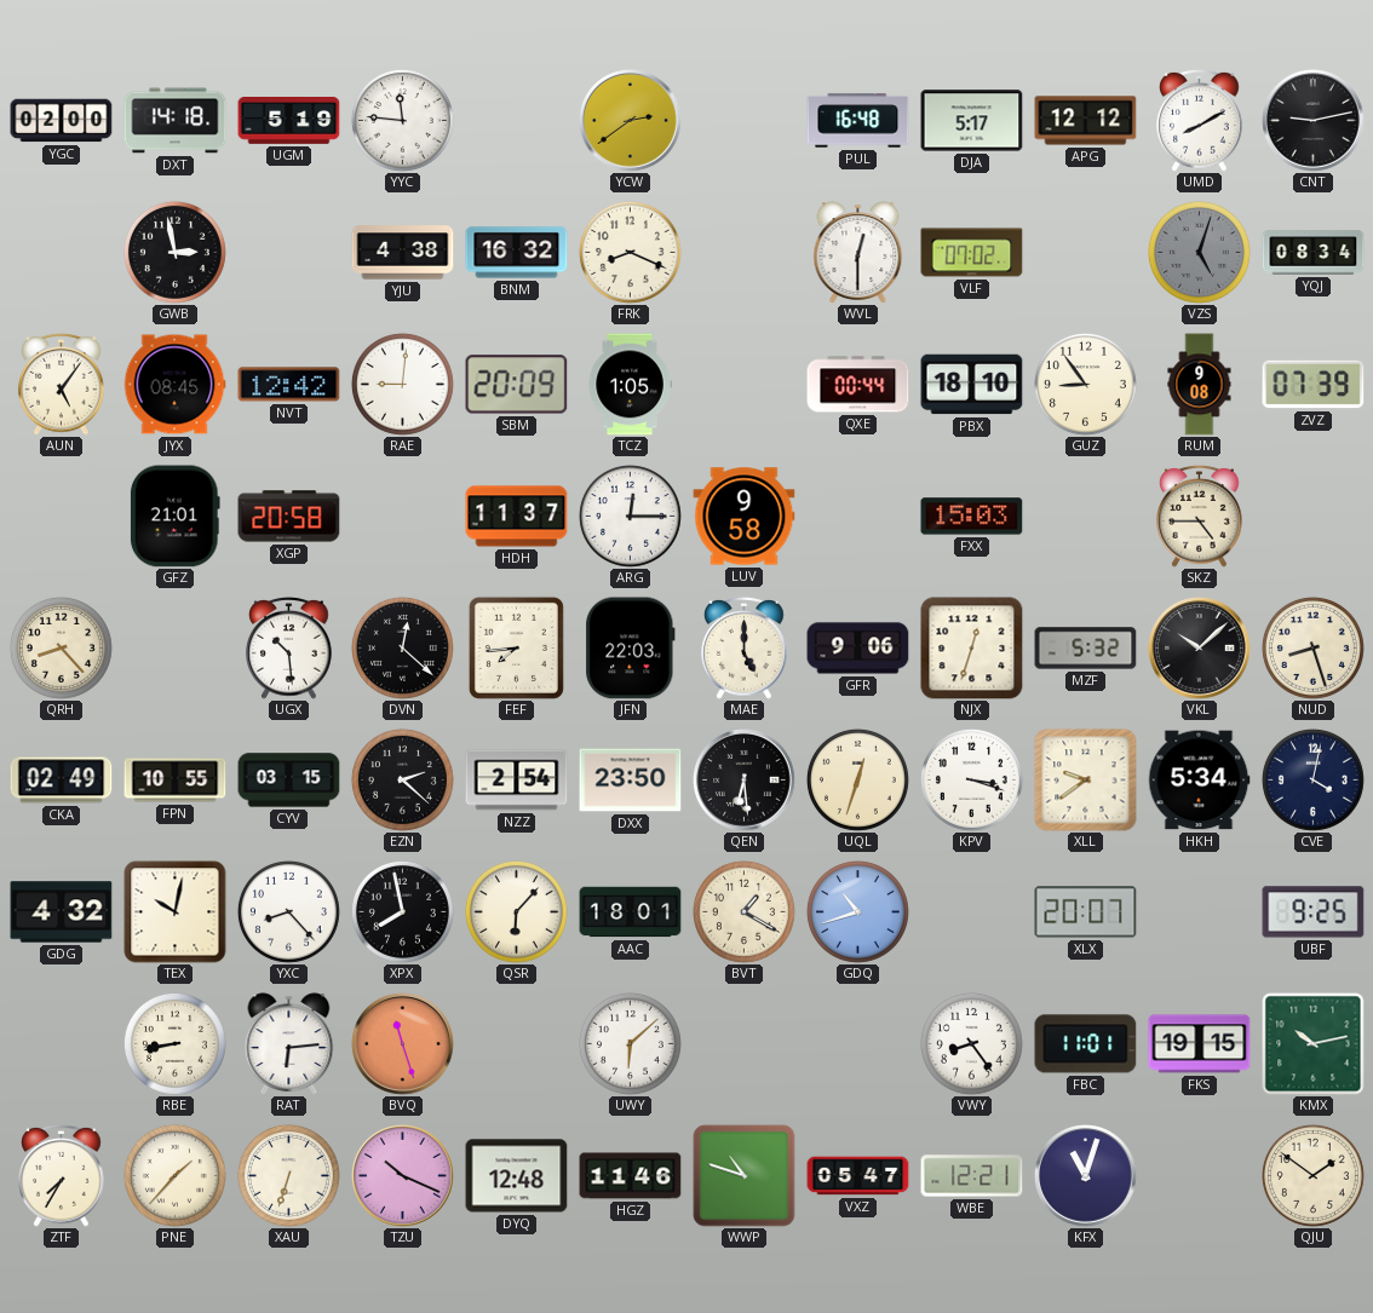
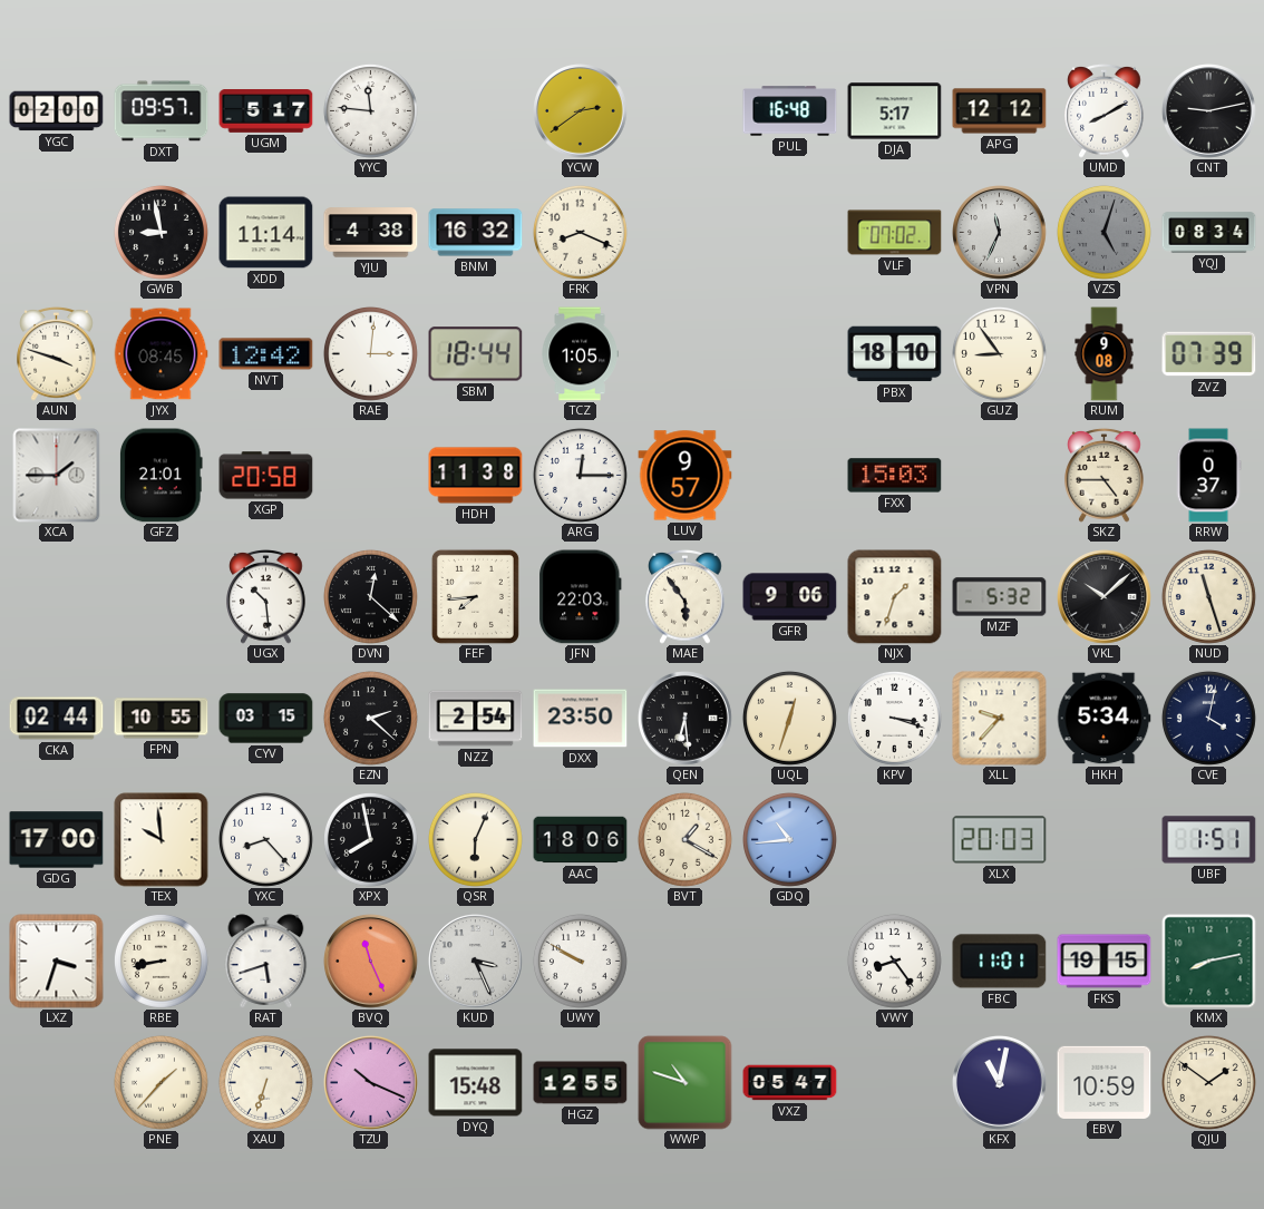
DXT: 14:18 -> 09:57 (162, 111)
UGM: 5:19 -> 5:17 (266, 111)
GWB: 2:58 -> 8:58 (161, 232)
XDD: none -> 11:14 (266, 233)
WVL: 12:30 -> none (858, 253)
VPN: none -> 11:34 (1000, 233)
AUN: 5:06 -> 3:48 (57, 353)
RAE: 9:01 -> 3:01 (370, 353)
SBM: 20:09 -> 18:44 (476, 354)
QXE: 00:44 -> none (858, 385)
XCA: none -> 1:45 (57, 476)
HDH: 11:37 -> 11:38 (476, 476)
LUV: 9:58 -> 9:57 (686, 476)
RRW: none -> 0:37 (1208, 476)
QRH: 8:23 -> none (61, 647)
MAE: 5:00 -> 5:54 (686, 596)
NJX: 12:33 -> 1:33 (895, 597)
NUD: 8:27 -> 11:27 (1208, 596)
CKA: 02:49 -> 02:44 (57, 719)
XLL: 9:39 -> 9:37 (1000, 719)
GDG: 4:32 -> 17:00 (57, 840)
TEX: 10:02 -> 9:59 (162, 840)
QSR: 6:07 -> 6:04 (475, 839)
AAC: 18:01 -> 18:06 (581, 840)
GDQ: 10:42 -> 10:44 (789, 839)
XLX: 20:07 -> 20:03 (1000, 840)
UBF: 9:25 -> 1:51 (1209, 840)
LXZ: none -> 3:33 (57, 962)
RAT: 6:14 -> 5:42 (266, 962)
BVQ: 11:27 -> 11:26 (371, 962)
KUD: none -> 3:26 (476, 962)
UWY: 6:08 -> 9:50 (580, 961)
KMX: 10:13 -> 8:13 (1209, 962)
ZTF: 7:35 -> none (62, 1175)
DYQ: 12:48 -> 15:48 (476, 1083)
HGZ: 11:46 -> 12:55 (581, 1083)
WBE: 12:21 -> none (972, 1176)
KFX: 11:03 -> 11:02 (1000, 1083)
EBV: none -> 10:59 (1105, 1082)
